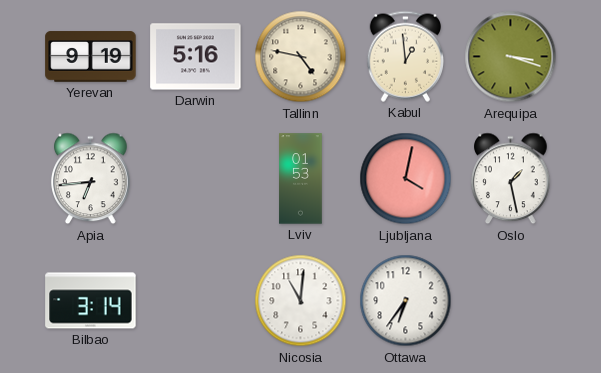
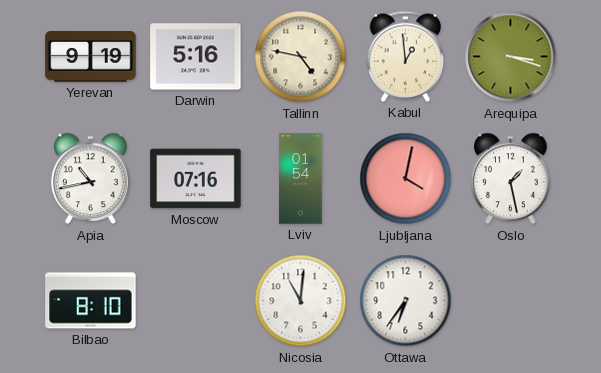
Apia: 6:44 -> 10:43 (91, 179)
Moscow: none -> 07:16 (196, 179)
Lviv: 01:53 -> 01:54 (301, 179)
Bilbao: 3:14 -> 8:10 (91, 301)
